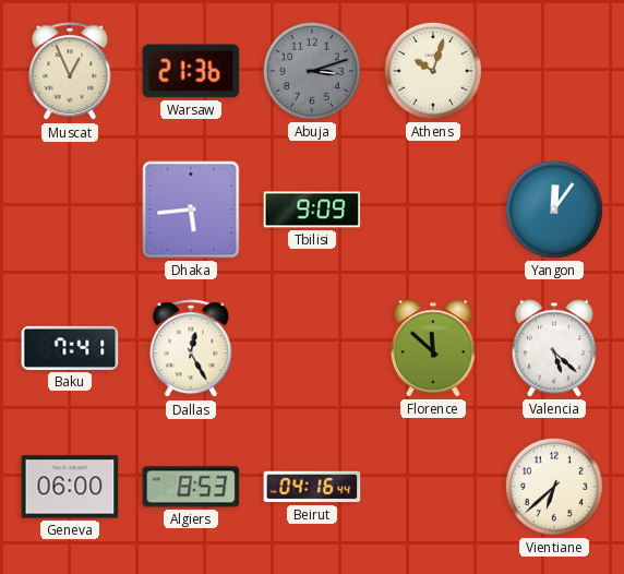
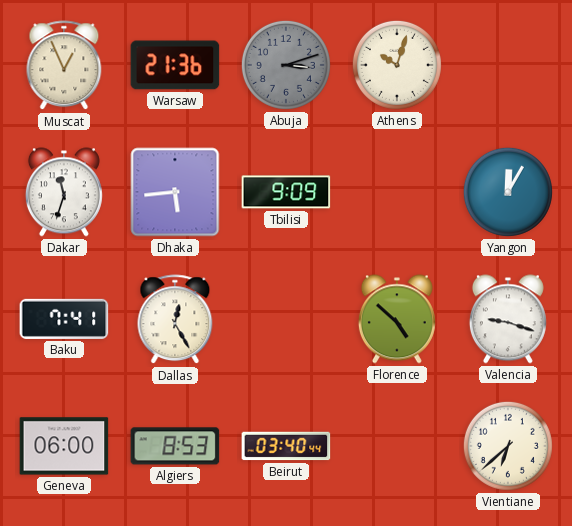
Dakar: none -> 11:33 (64, 192)
Yangon: 12:06 -> 12:05 (508, 192)
Florence: 11:52 -> 4:52 (397, 319)
Valencia: 5:22 -> 9:18 (508, 319)
Beirut: 04:16 -> 03:40 (286, 446)
